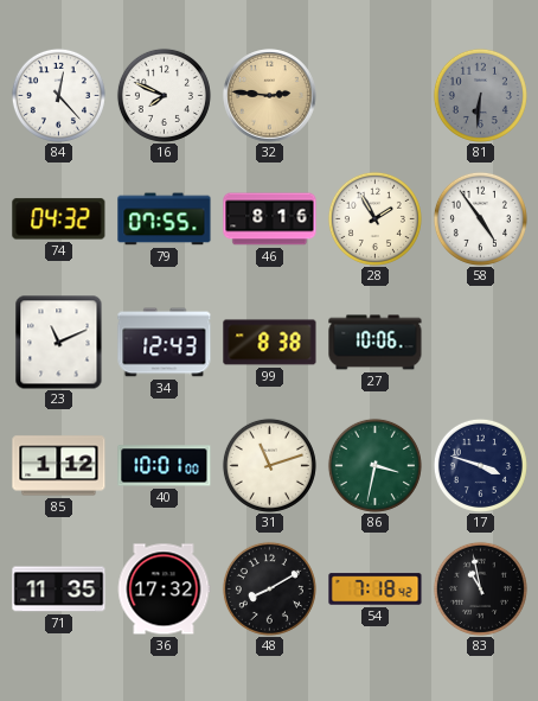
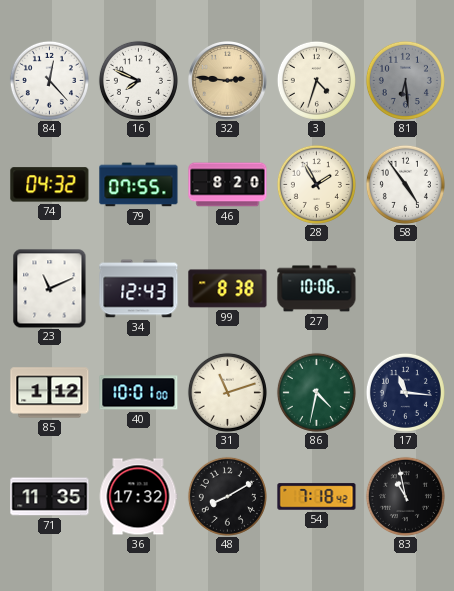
3: none -> 4:33 (316, 80)
81: 6:31 -> 6:29 (405, 80)
46: 8:16 -> 8:20 (228, 185)
86: 3:32 -> 4:32 (316, 392)
17: 3:48 -> 11:16 (405, 392)
